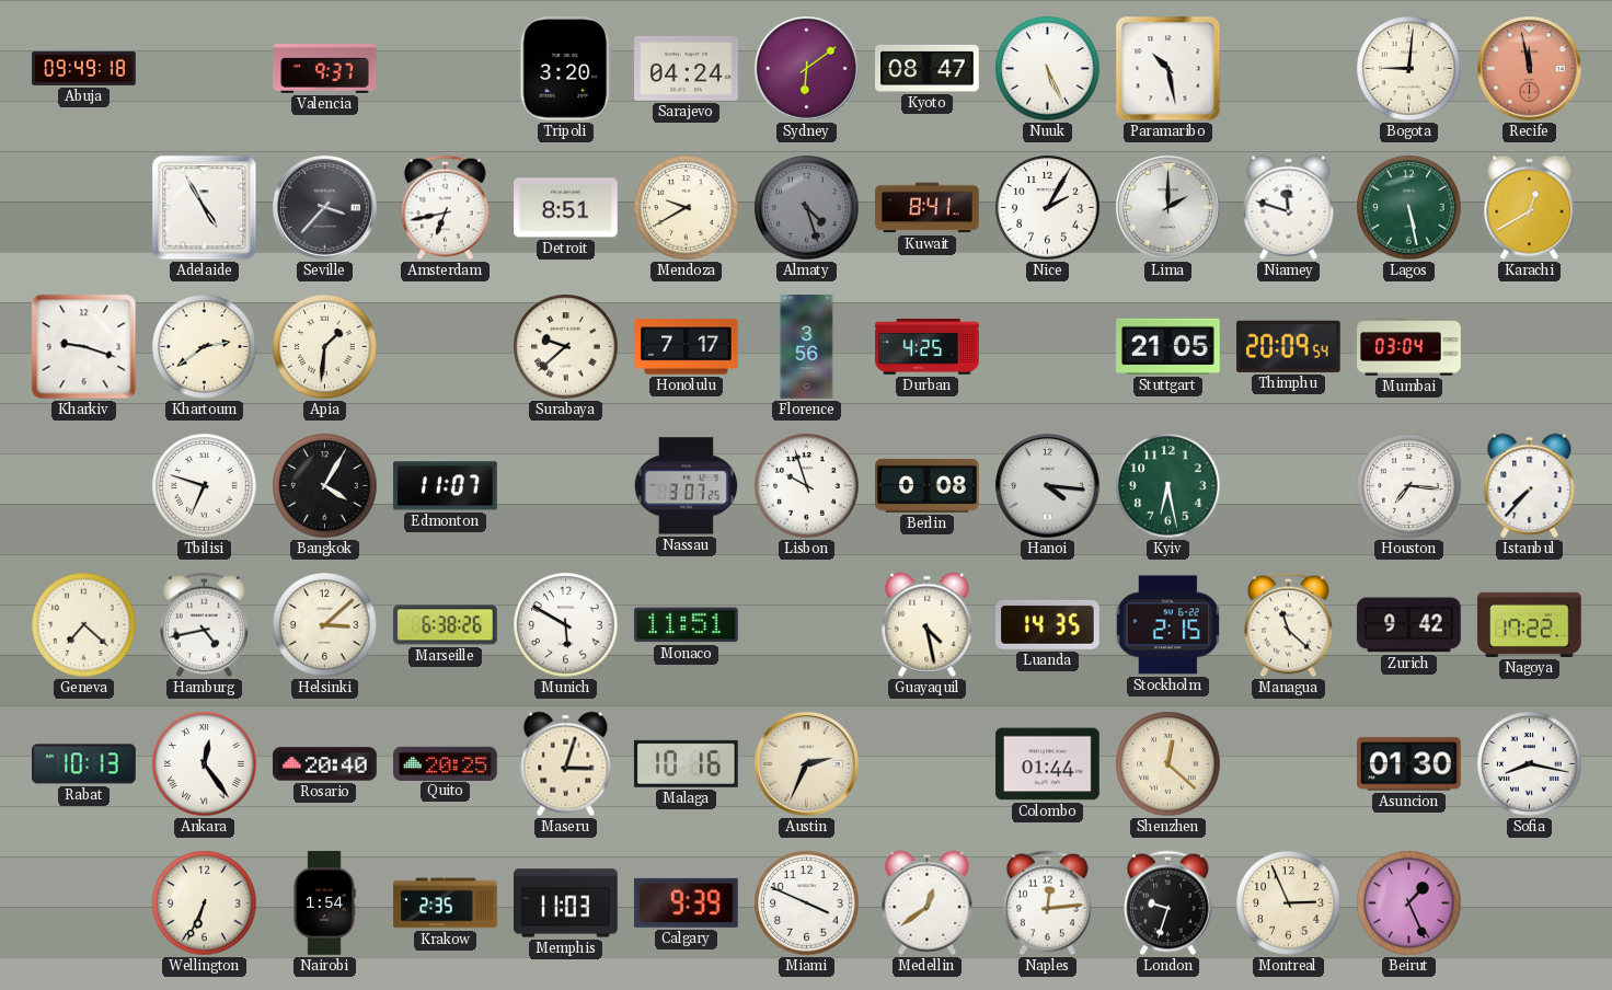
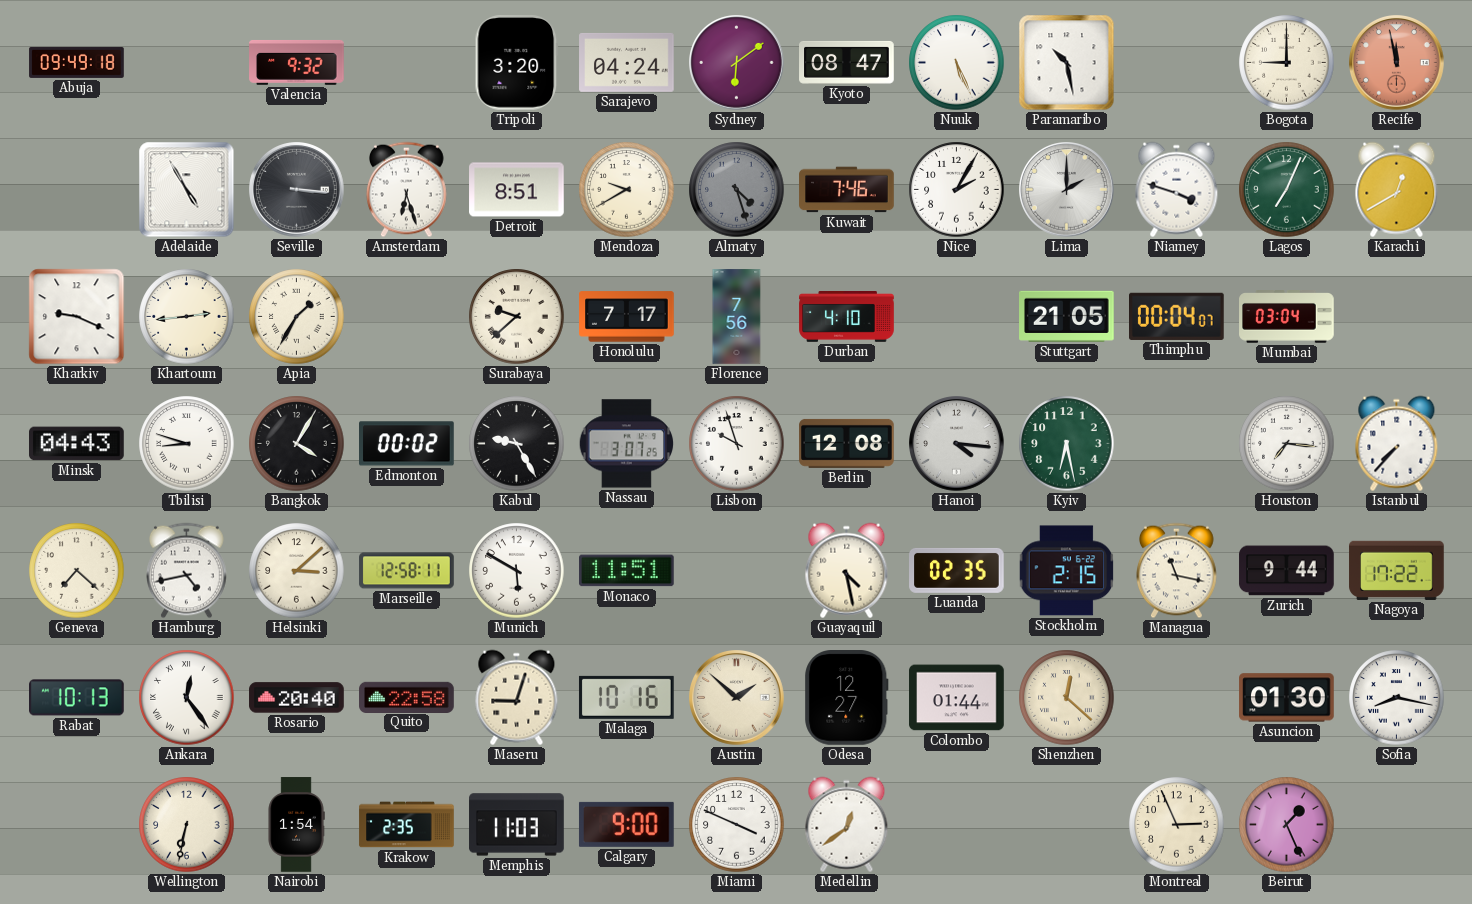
Valencia: 9:37 -> 9:32 (297, 62)
Bogota: 9:01 -> 9:00 (1287, 63)
Seville: 3:37 -> 3:16 (297, 190)
Amsterdam: 6:43 -> 6:27 (407, 190)
Kuwait: 8:41 -> 7:46 (847, 190)
Niamey: 11:48 -> 3:48 (1177, 190)
Lagos: 5:28 -> 7:04 (1287, 190)
Kharkiv: 9:18 -> 9:19 (77, 317)
Khartoum: 2:39 -> 2:44 (187, 317)
Apia: 1:31 -> 1:35 (297, 317)
Florence: 3:56 -> 7:56 (737, 317)
Durban: 4:25 -> 4:10 (847, 317)
Thimphu: 20:09 -> 00:04 (1177, 316)
Minsk: none -> 04:43 (77, 444)
Tbilisi: 6:48 -> 8:48 (187, 444)
Edmonton: 11:07 -> 00:02 (407, 444)
Kabul: none -> 9:25 (517, 444)
Berlin: 0:08 -> 12:08 (847, 443)
Marseille: 6:38 -> 12:58 (407, 571)
Luanda: 14:35 -> 02:35 (957, 570)
Managua: 11:22 -> 11:17 (1177, 571)
Zurich: 9:42 -> 9:44 (1287, 571)
Quito: 20:25 -> 22:58 (407, 697)
Maseru: 3:03 -> 9:03 (517, 698)
Austin: 2:34 -> 1:52 (737, 698)
Odesa: none -> 12:27 (847, 698)
Wellington: 6:34 -> 6:32 (187, 825)
Calgary: 9:39 -> 9:00 (626, 824)
Naples: 12:14 -> none (1048, 903)
London: 9:33 -> none (1168, 903)
